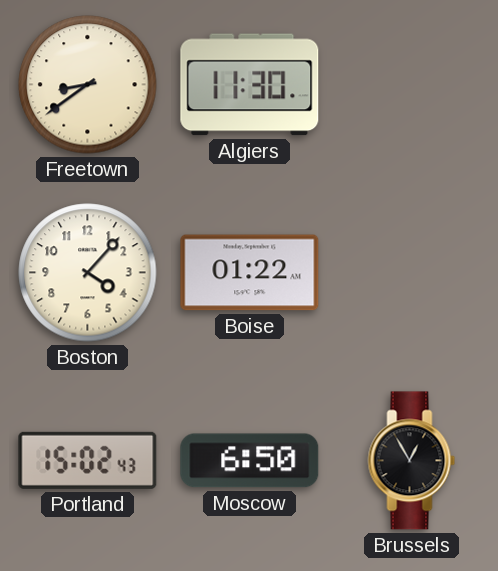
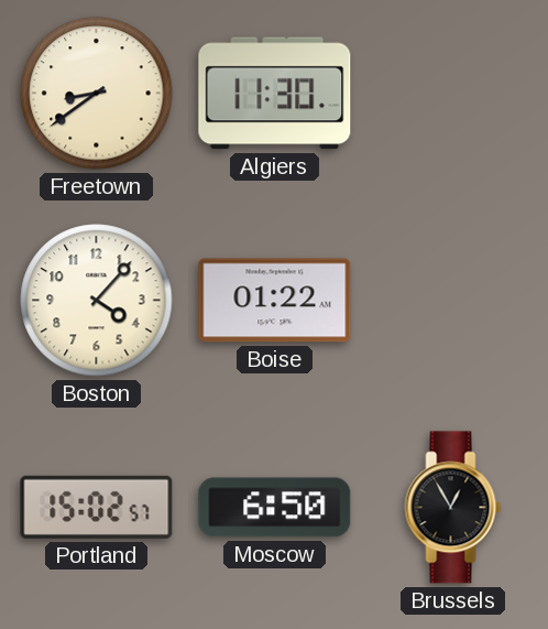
Portland: 15:02:43 -> 15:02:57 (97, 507)
